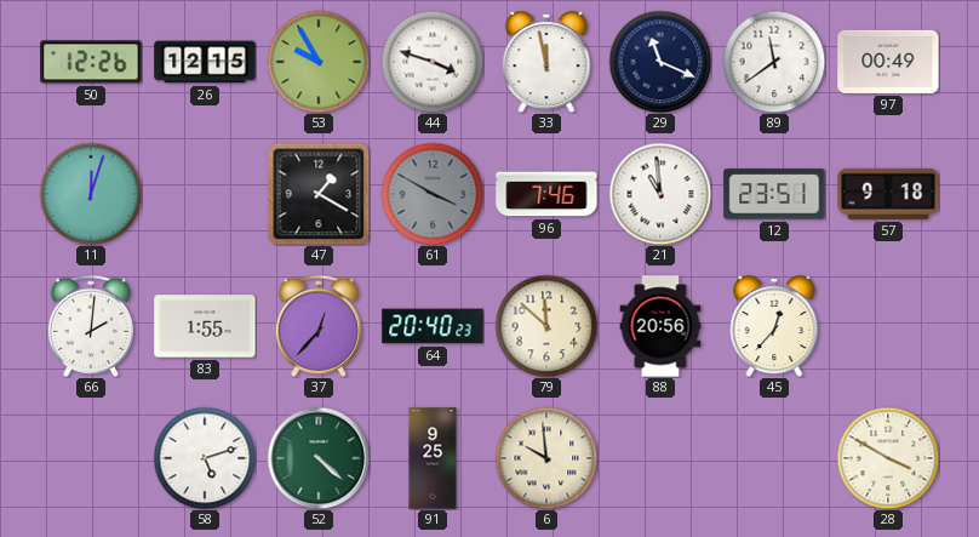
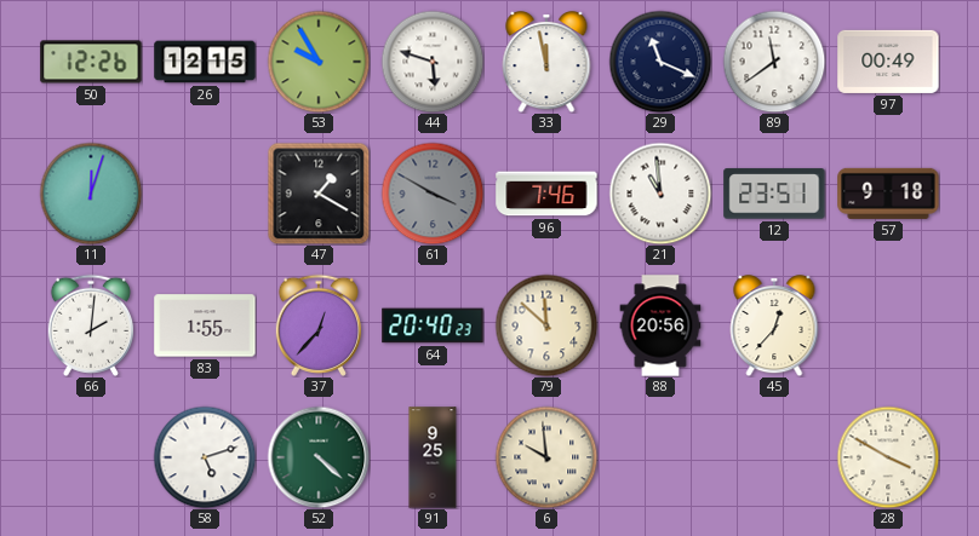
44: 3:48 -> 5:48 (433, 62)
